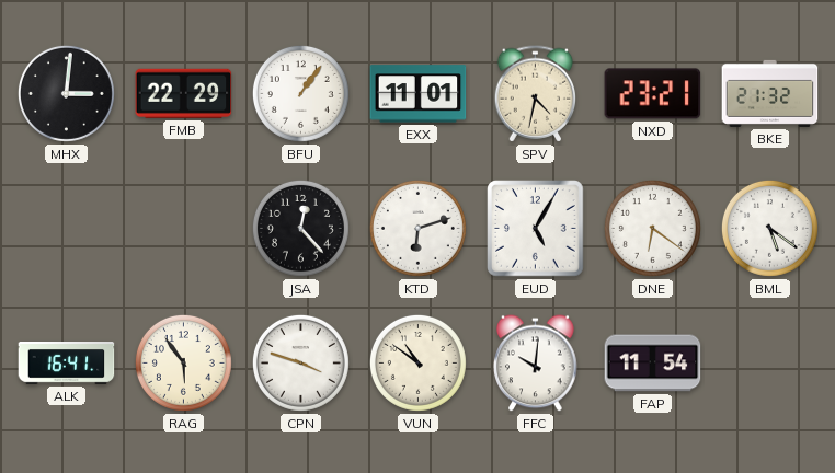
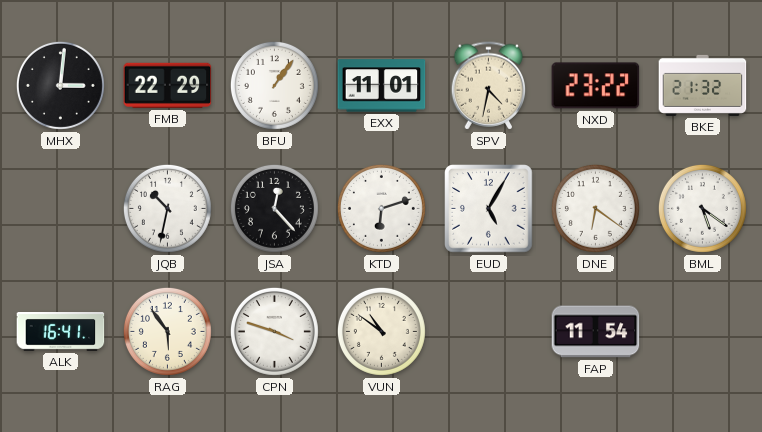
NXD: 23:21 -> 23:22 (596, 86)
JQB: none -> 10:32 (167, 208)
FFC: 10:01 -> none (536, 364)
